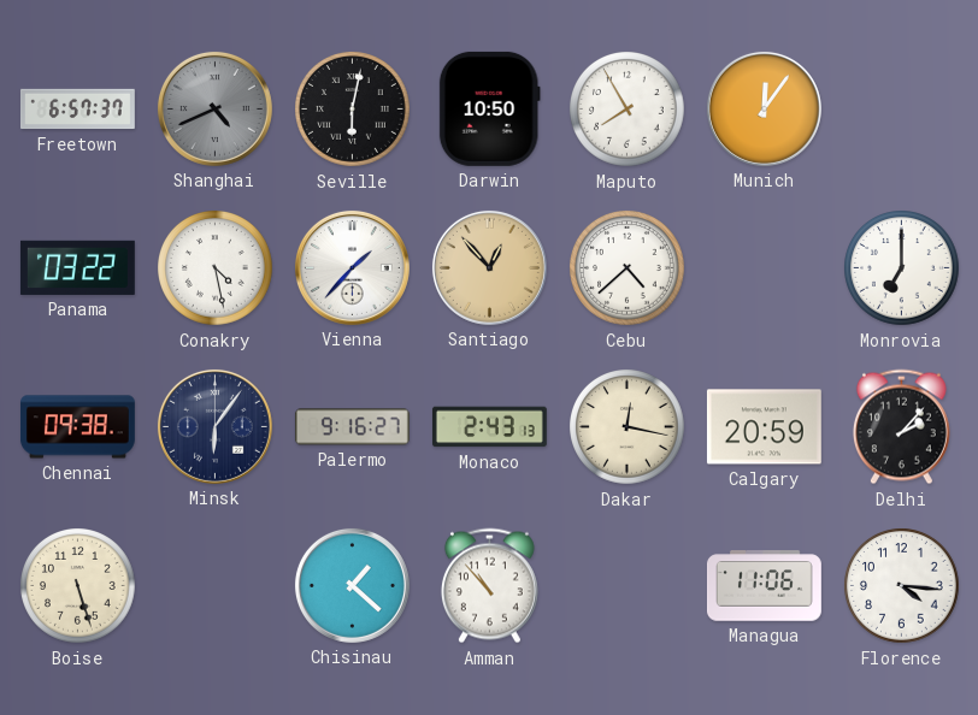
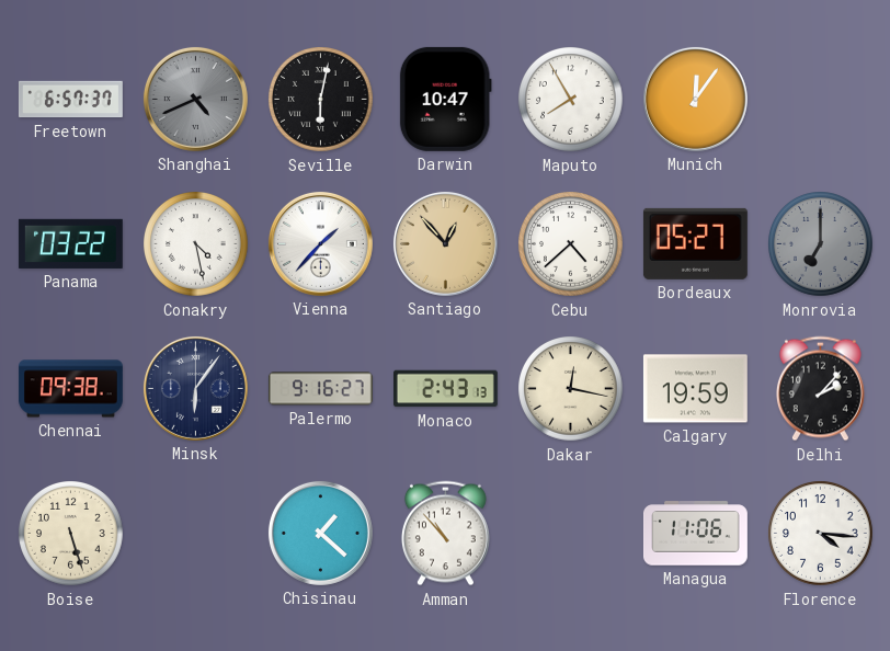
Darwin: 10:50 -> 10:47 (445, 99)
Bordeaux: none -> 05:27 (695, 243)
Monrovia dial: white -> grey (821, 244)
Calgary: 20:59 -> 19:59 (695, 389)
